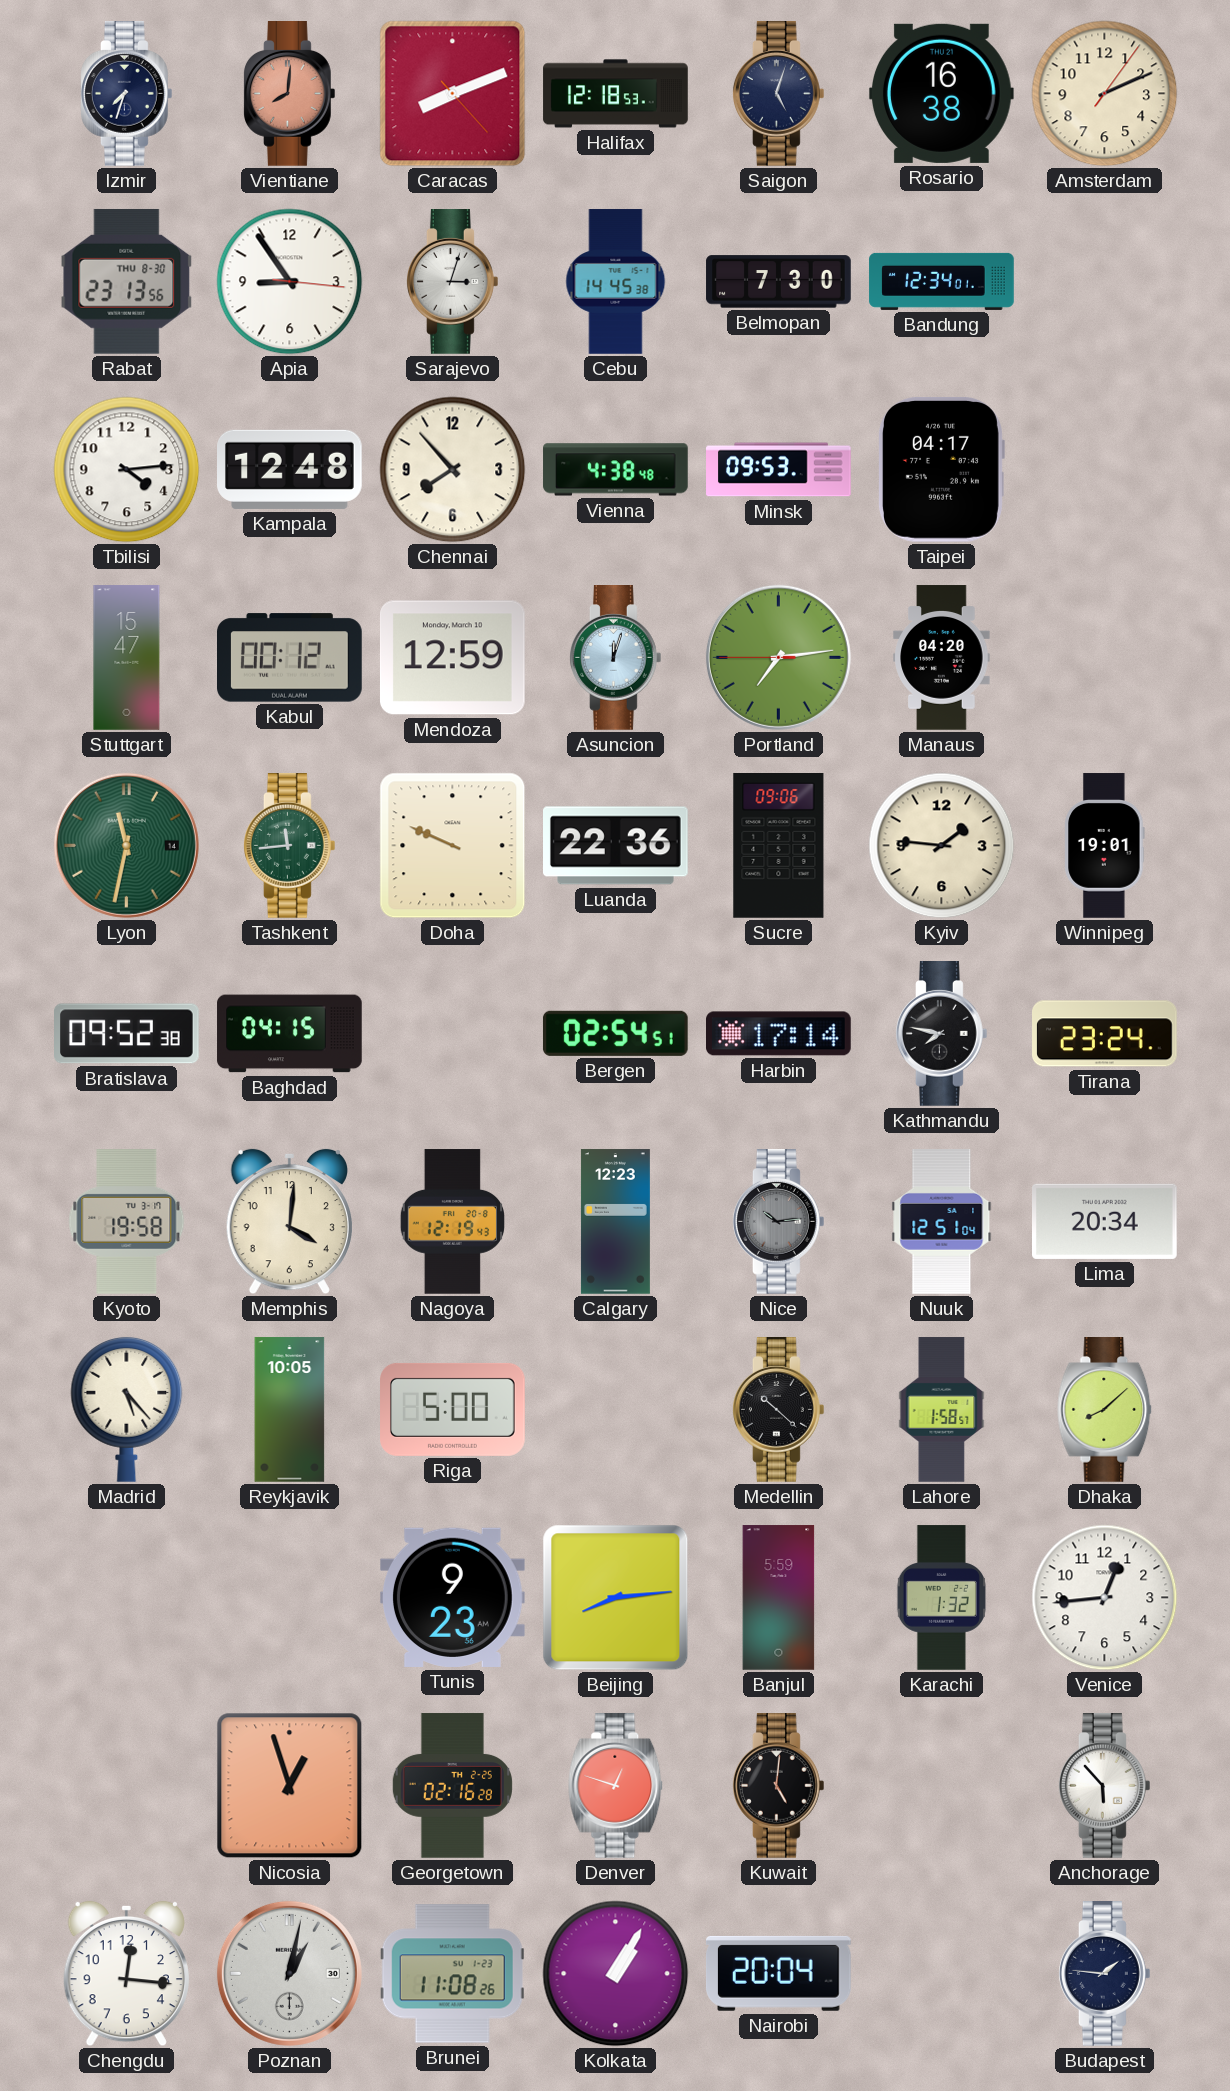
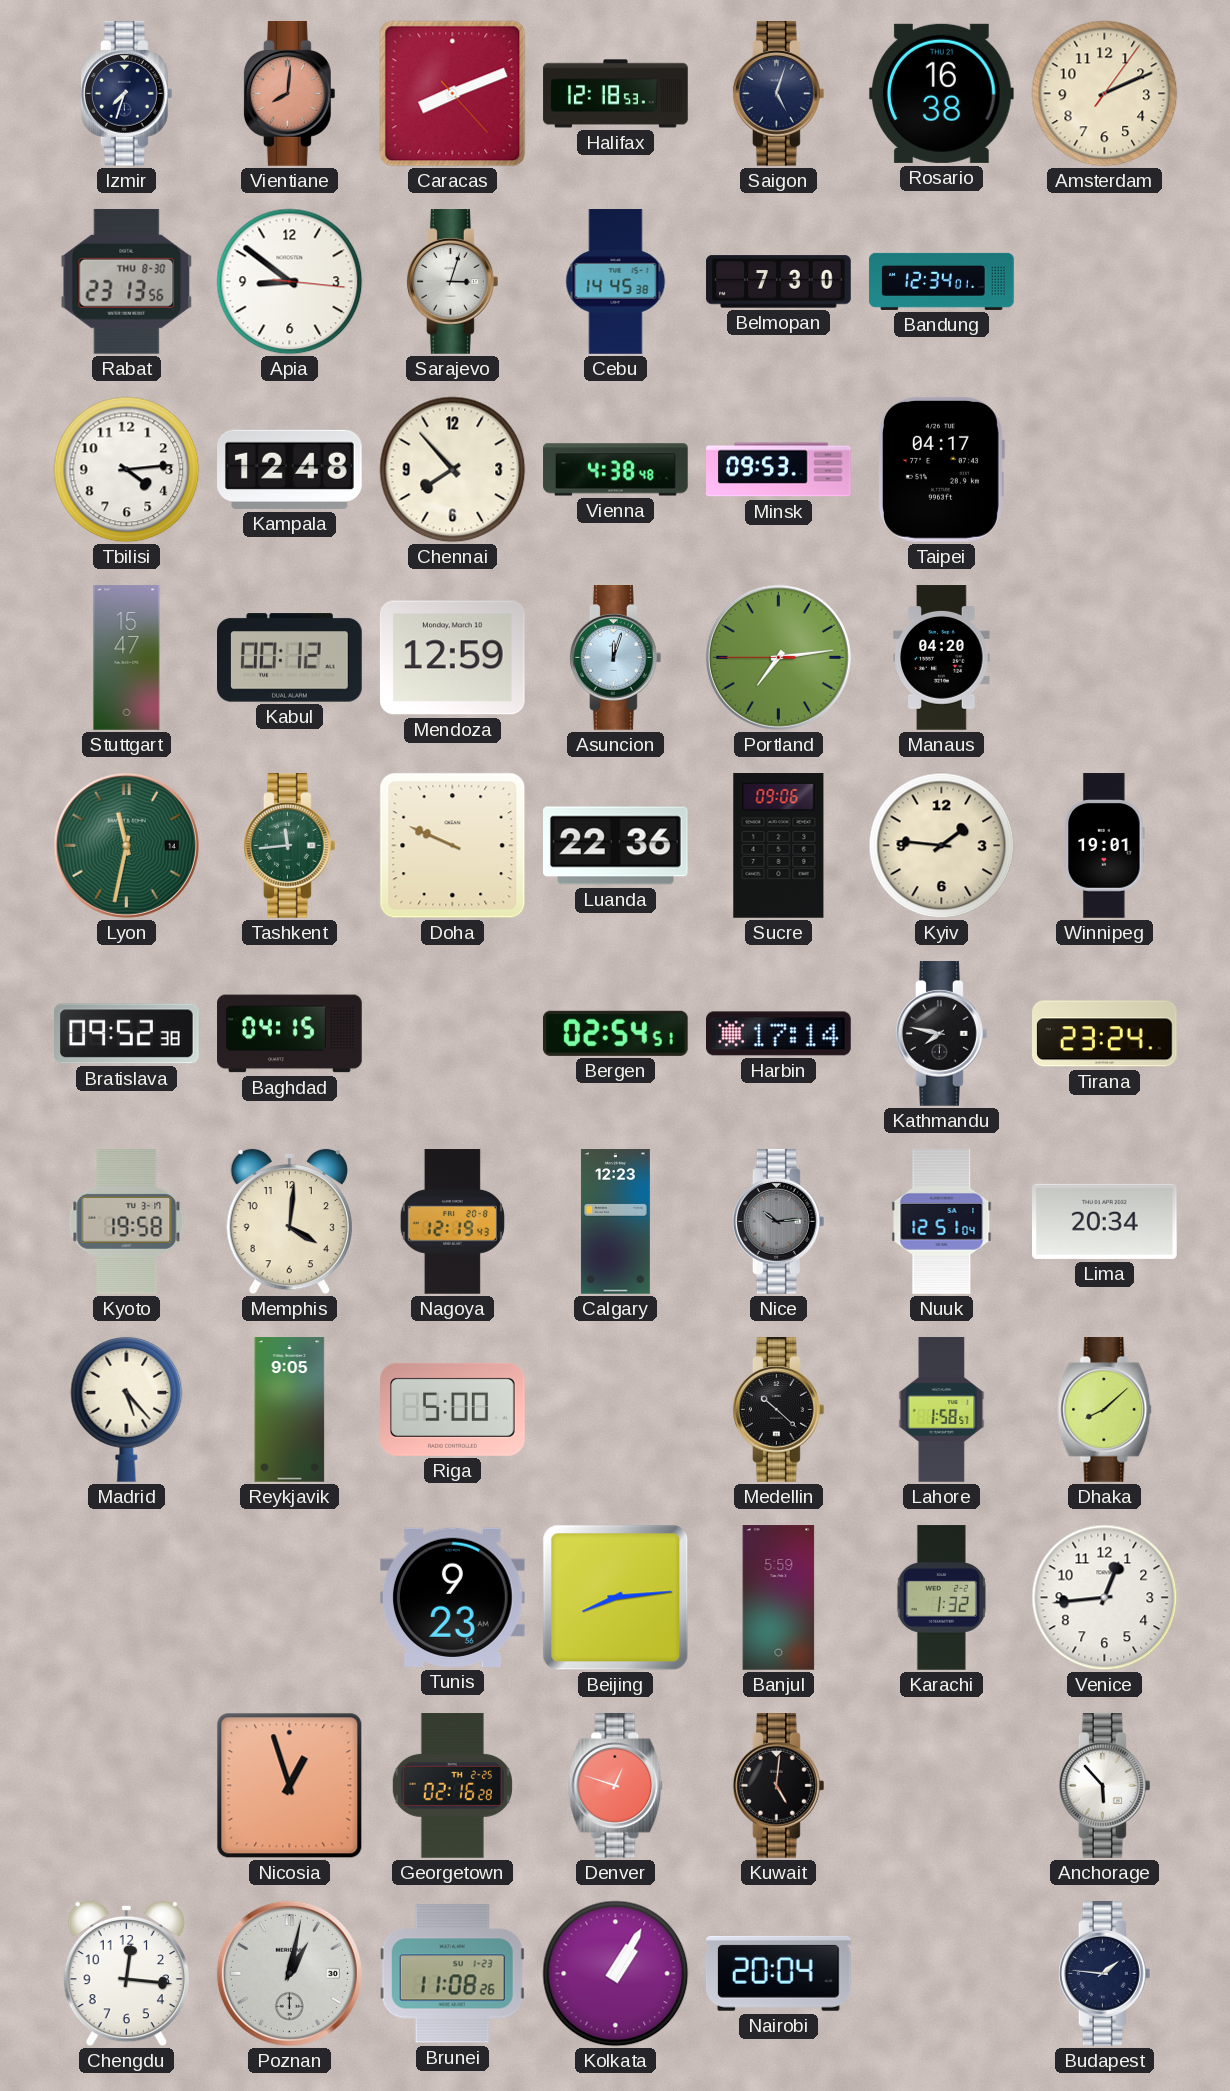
Apia: 8:54 -> 8:51 (290, 282)
Reykjavik: 10:05 -> 9:05 (290, 1410)
